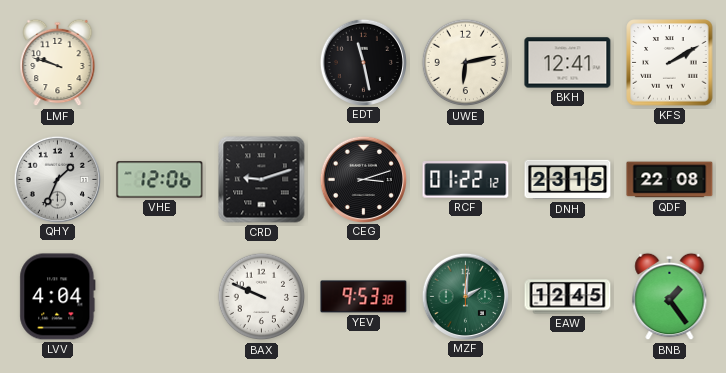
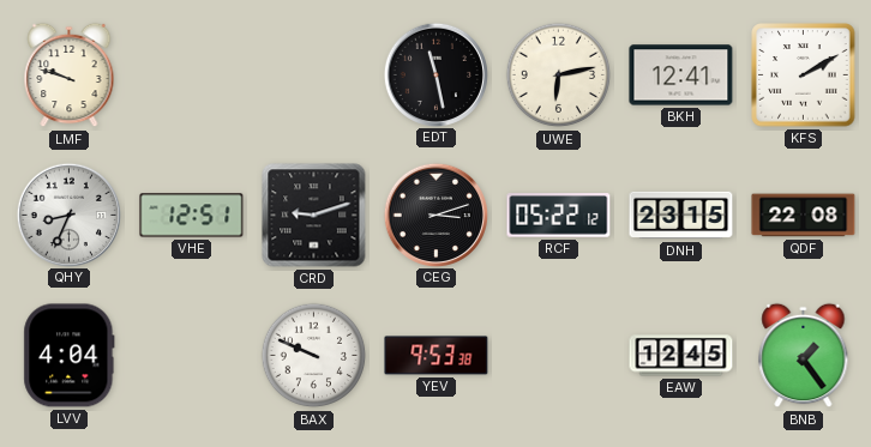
QHY: 1:34 -> 8:34 (68, 215)
VHE: 12:06 -> 12:51 (192, 216)
RCF: 01:22 -> 05:22 (559, 216)
MZF: 2:01 -> none (465, 296)
